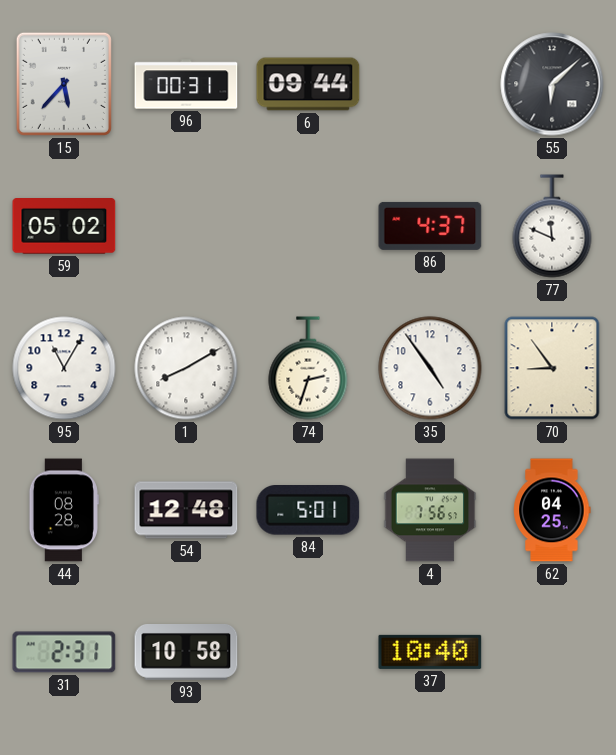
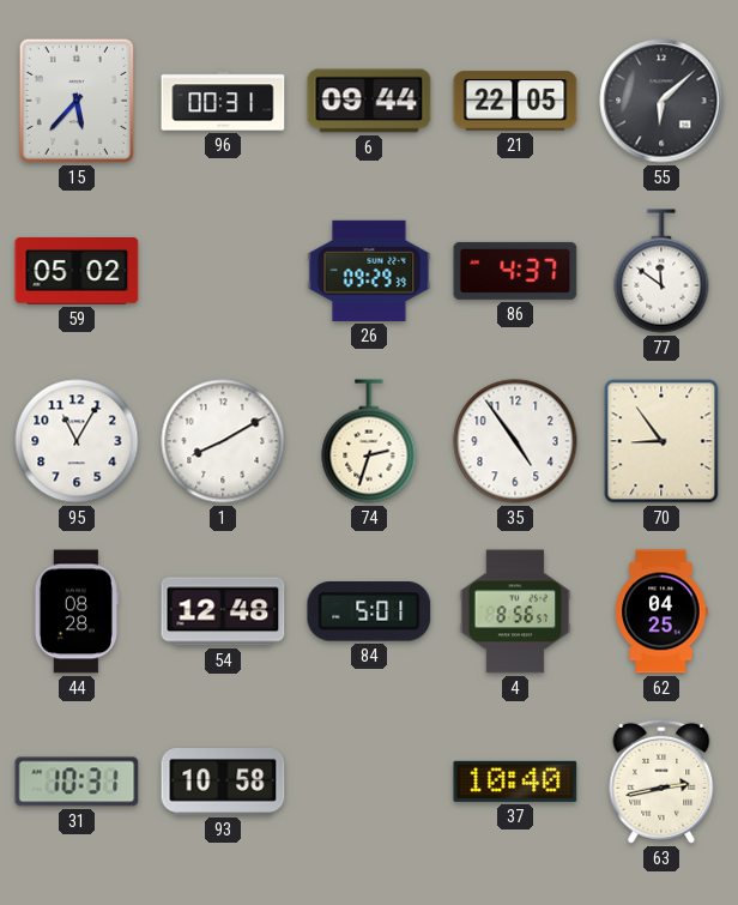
21: none -> 22:05 (515, 101)
26: none -> 09:29 (369, 271)
77: 11:49 -> 11:51 (661, 271)
4: 7:56 -> 8:56 (515, 611)
31: 2:31 -> 10:31 (77, 782)
63: none -> 2:43 (661, 782)
